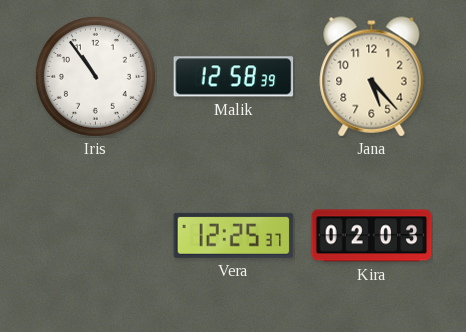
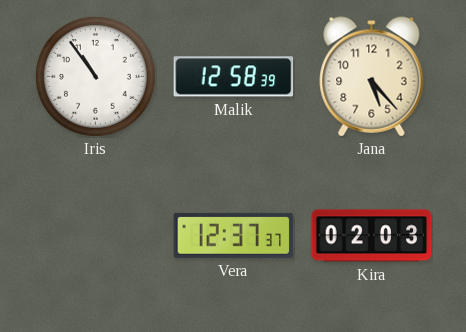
Vera: 12:25 -> 12:37 (234, 235)
